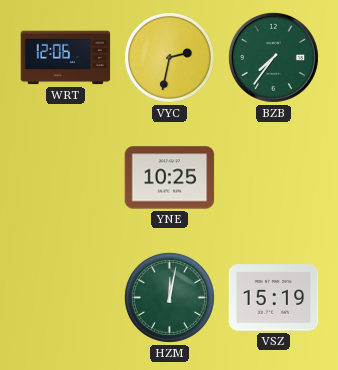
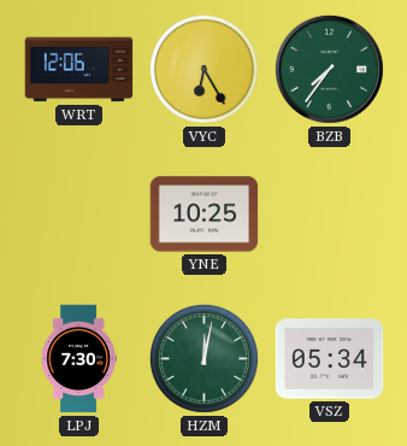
VYC: 2:32 -> 6:25 (203, 69)
LPJ: none -> 7:30 (78, 359)
VSZ: 15:19 -> 05:34 (330, 359)
